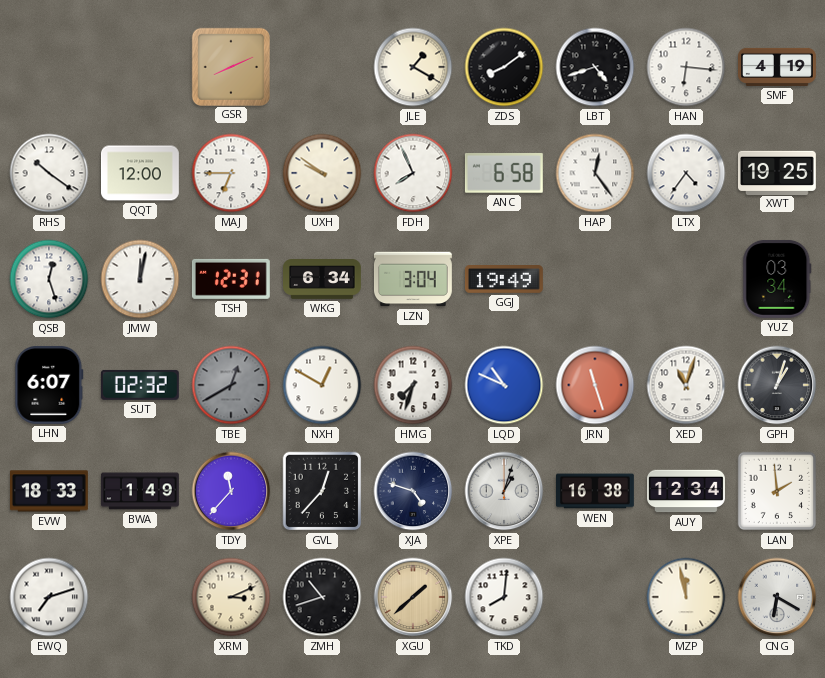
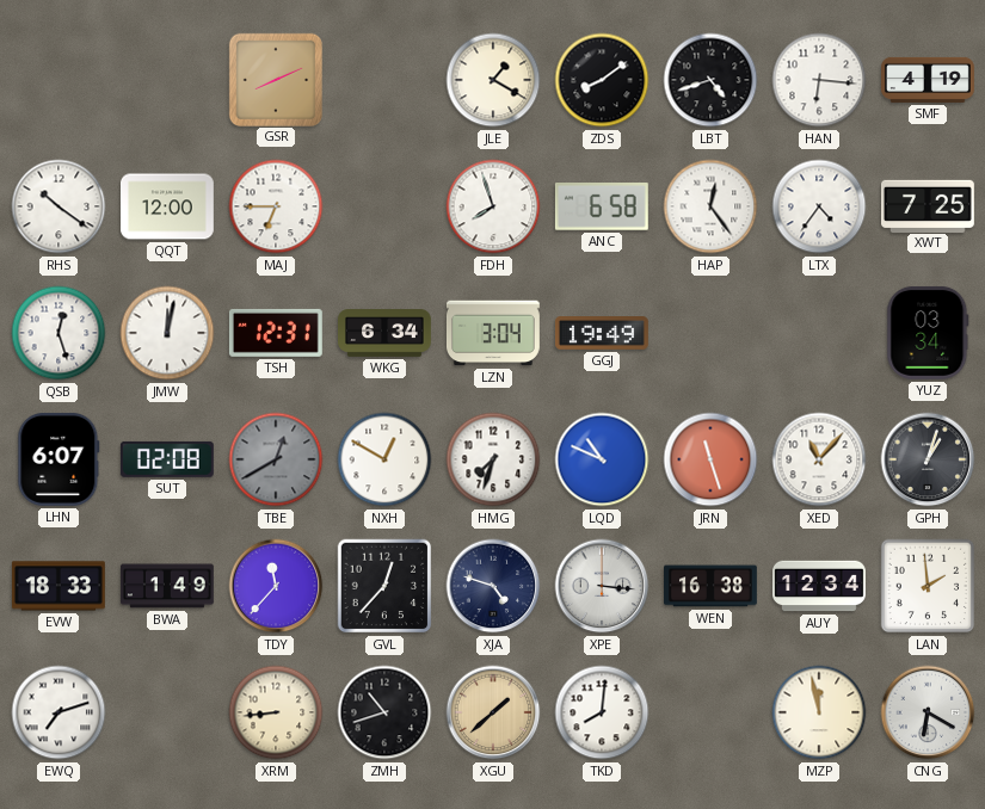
UXH: 9:51 -> none (322, 173)
FDH: 7:56 -> 7:57 (493, 206)
XWT: 19:25 -> 7:25 (929, 205)
SUT: 02:32 -> 02:08 (167, 459)
XED: 11:03 -> 11:07 (819, 459)
XPE: 1:03 -> 3:16 (602, 586)
XRM: 3:11 -> 8:44 (276, 712)
